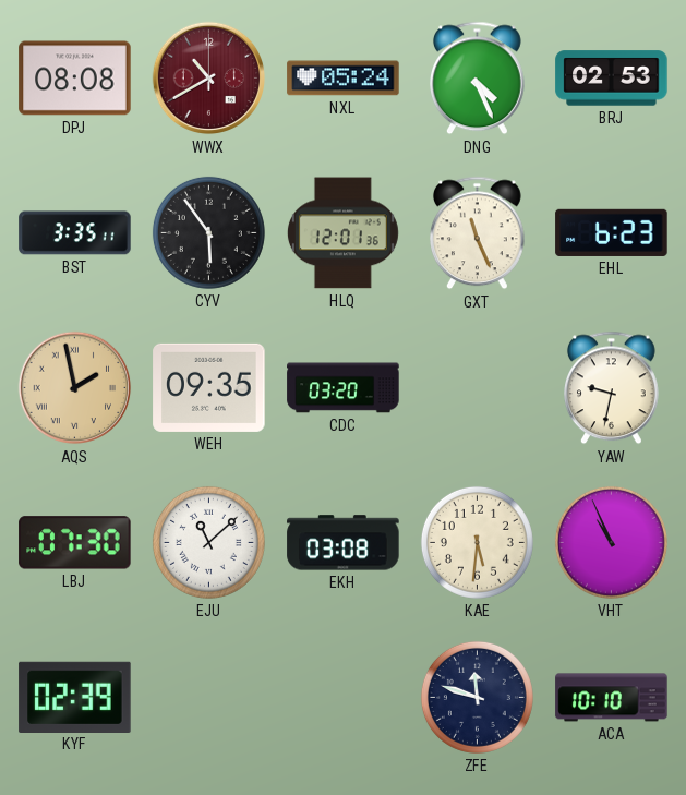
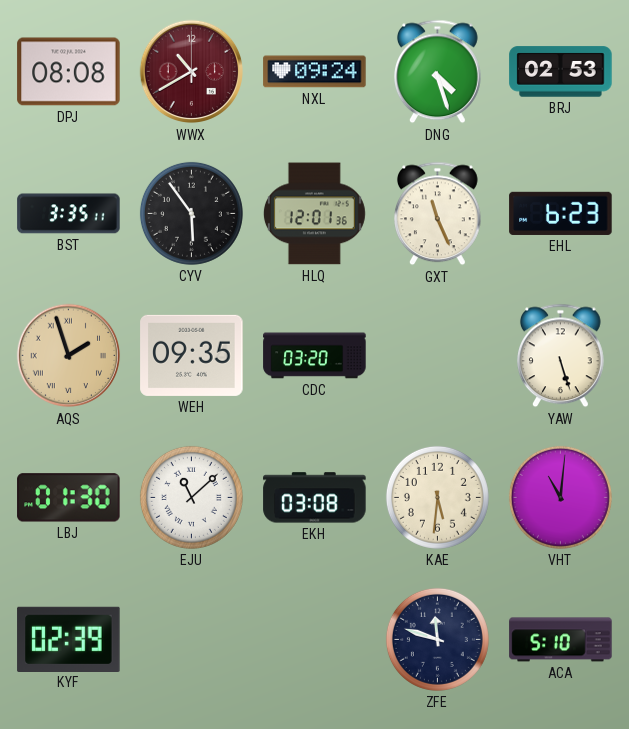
NXL: 05:24 -> 09:24 (315, 72)
DNG: 4:26 -> 4:27 (438, 72)
AQS: 1:58 -> 1:57 (69, 356)
YAW: 9:32 -> 5:27 (561, 356)
LBJ: 07:30 -> 01:30 (69, 498)
VHT: 10:56 -> 11:01 (560, 497)
ACA: 10:10 -> 5:10 (561, 640)
